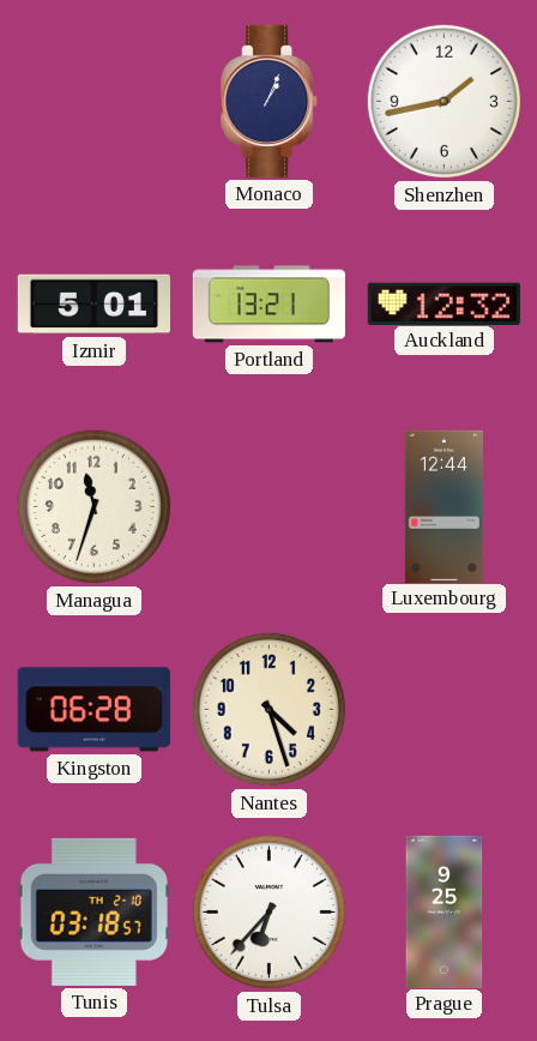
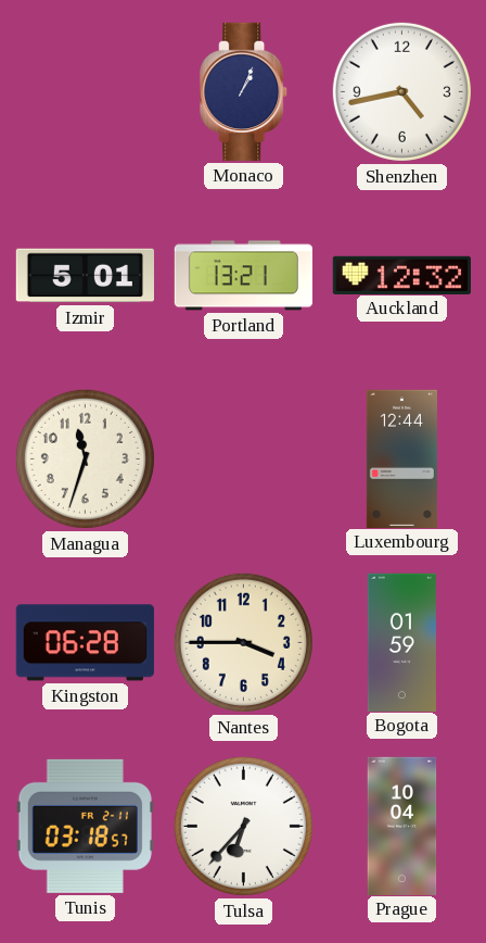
Shenzhen: 1:43 -> 4:43 (401, 91)
Nantes: 4:27 -> 3:45 (243, 642)
Bogota: none -> 01:59 (401, 642)
Tunis date: TH 2-10 -> FR 2-11 (85, 826)
Prague: 9:25 -> 10:04 (402, 826)
